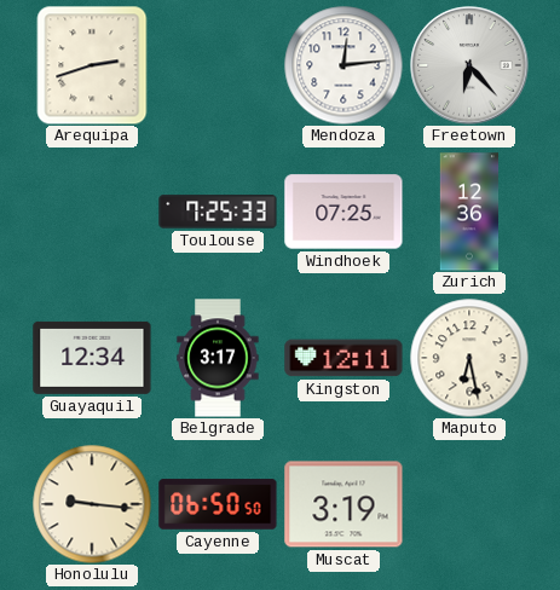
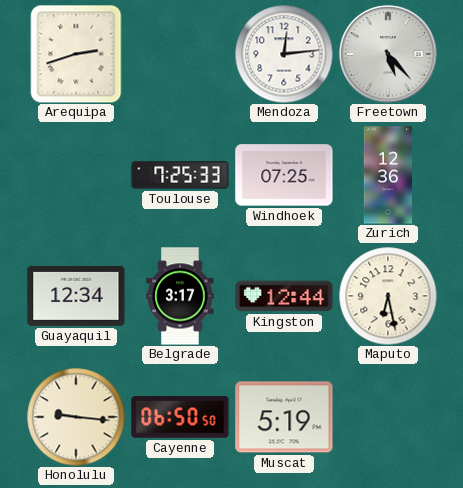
Freetown: 6:23 -> 5:23 (388, 54)
Kingston: 12:11 -> 12:44 (284, 296)
Muscat: 3:19 -> 5:19 (284, 417)
